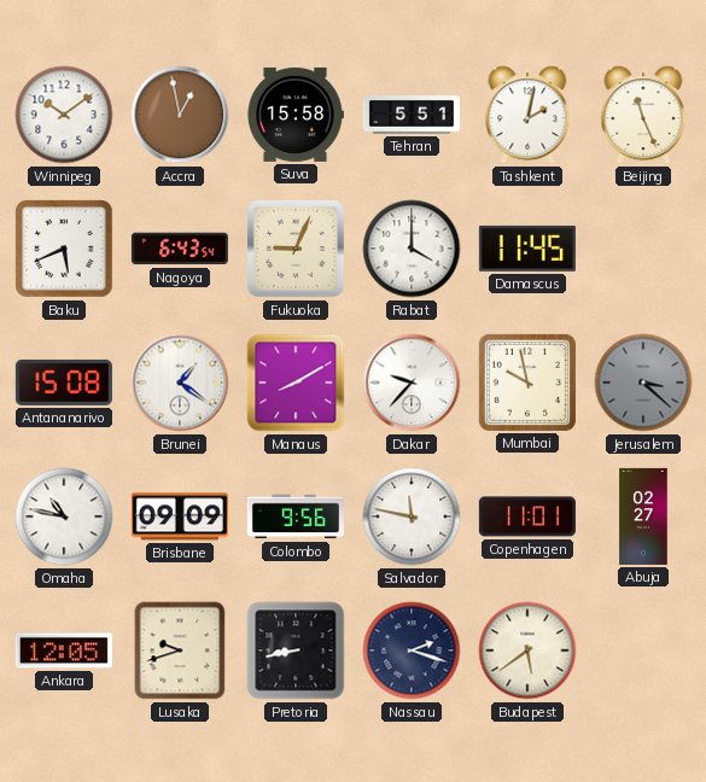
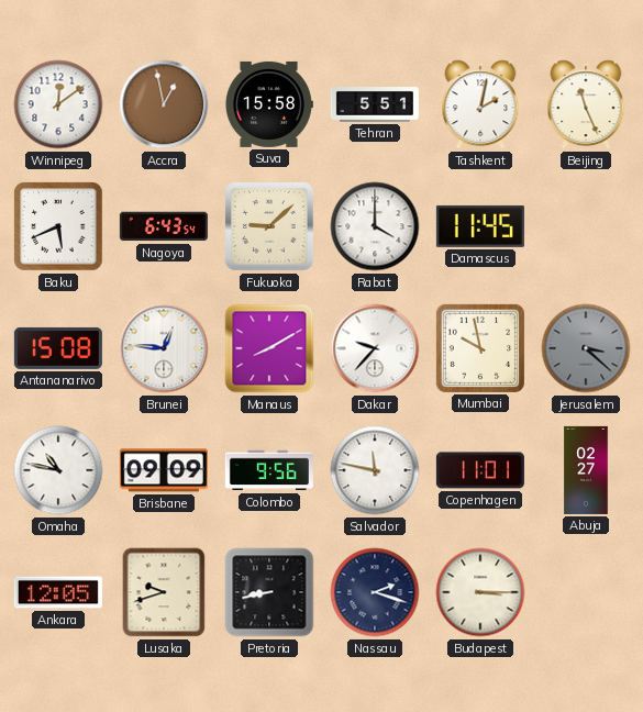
Winnipeg: 10:09 -> 12:09 (58, 104)
Fukuoka: 9:04 -> 9:08 (269, 226)
Brunei: 1:21 -> 12:46 (164, 348)
Budapest: 5:39 -> 3:15 (480, 592)
